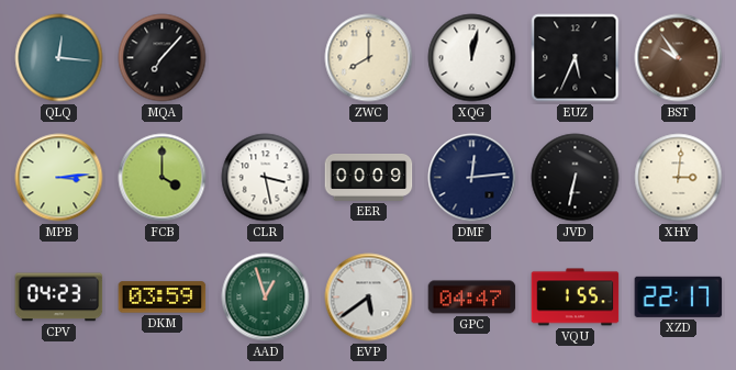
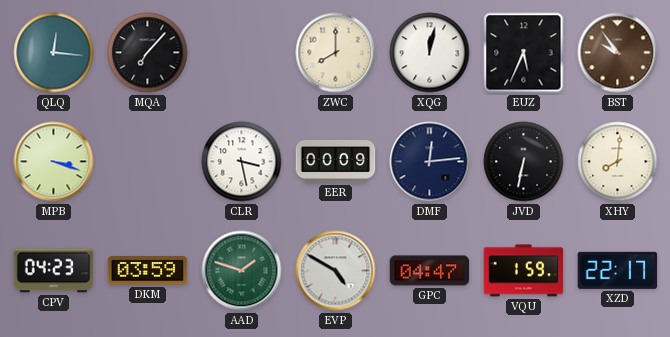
MPB: 3:14 -> 3:18 (54, 162)
FCB: 4:00 -> none (163, 178)
XHY: 3:01 -> 8:01 (618, 162)
AAD: 12:57 -> 1:48 (242, 271)
EVP: 5:39 -> 4:50 (336, 271)
VQU: 1:55 -> 1:59 (524, 271)
